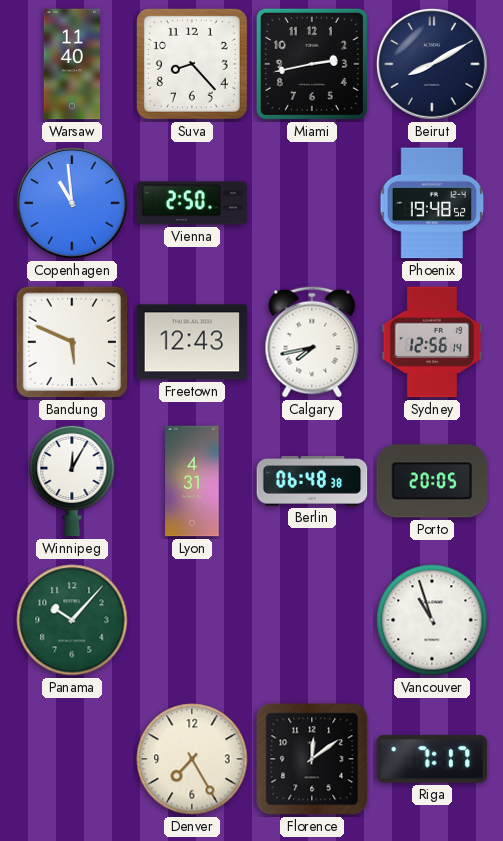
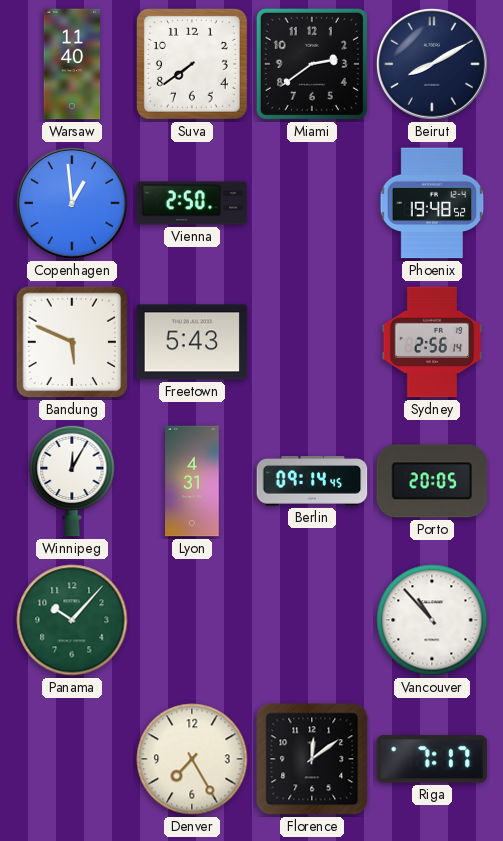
Suva: 8:23 -> 7:39 (192, 64)
Miami: 2:43 -> 2:39 (312, 64)
Copenhagen: 10:59 -> 12:59 (72, 203)
Freetown: 12:43 -> 5:43 (192, 342)
Calgary: 7:43 -> none (312, 342)
Sydney: 12:56 -> 2:56 (432, 342)
Berlin: 06:48 -> 09:14 (312, 481)
Vancouver: 10:57 -> 10:53 (432, 620)
